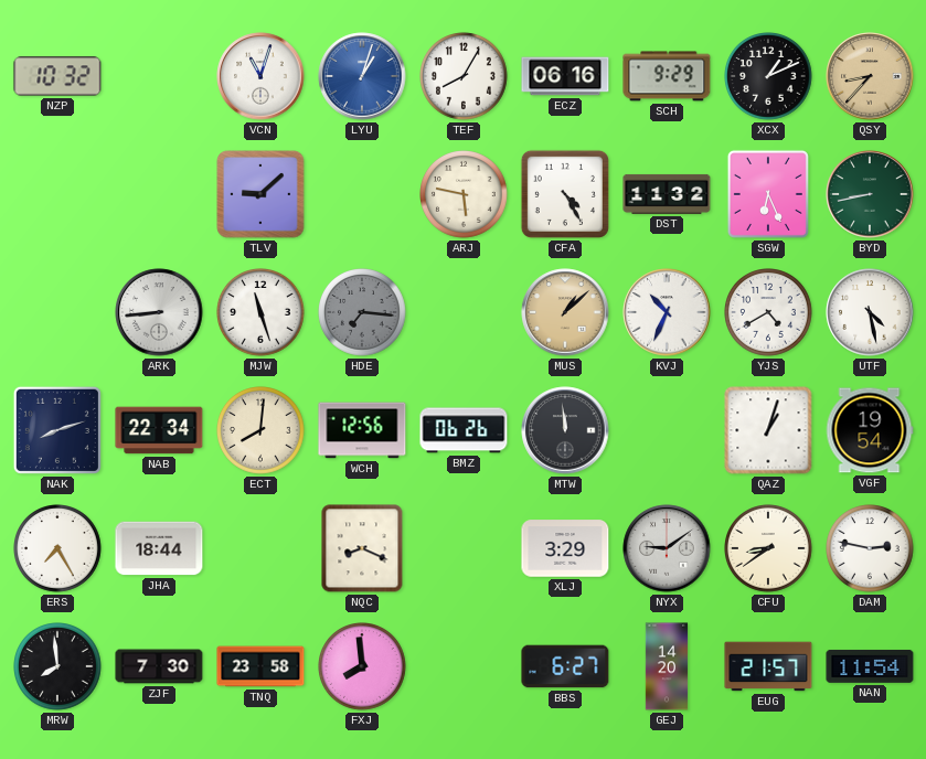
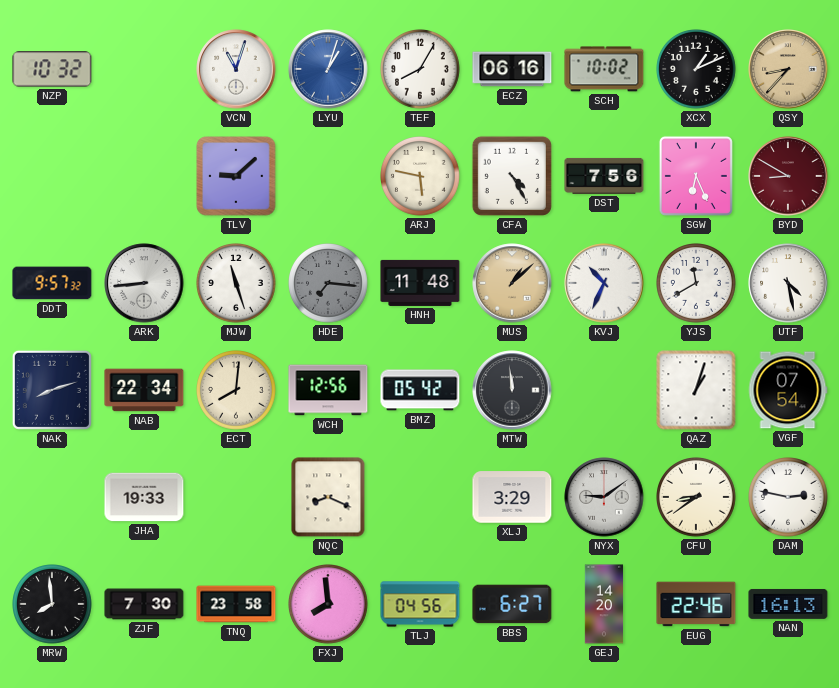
SCH: 9:29 -> 10:02 (604, 69)
DST: 11:32 -> 7:56 (604, 176)
BYD: 8:43 -> 8:50 (788, 176)
BYD dial: green -> burgundy (788, 176)
DDT: none -> 9:57 (52, 283)
HNH: none -> 11:48 (420, 283)
YJS: 4:40 -> 11:40 (697, 284)
BMZ: 06:26 -> 05:42 (420, 390)
VGF: 19:54 -> 07:54 (788, 390)
ERS: 7:25 -> none (58, 549)
JHA: 18:44 -> 19:33 (144, 497)
TLJ: none -> 04:56 (420, 604)
EUG: 21:57 -> 22:46 (696, 604)
NAN: 11:54 -> 16:13 (788, 604)
